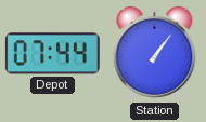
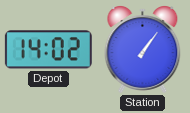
Depot: 07:44 -> 14:02 (48, 50)
